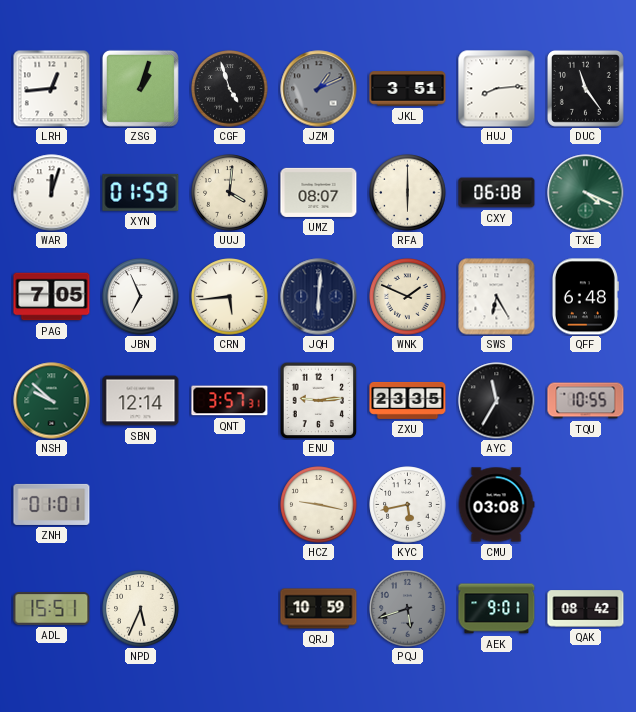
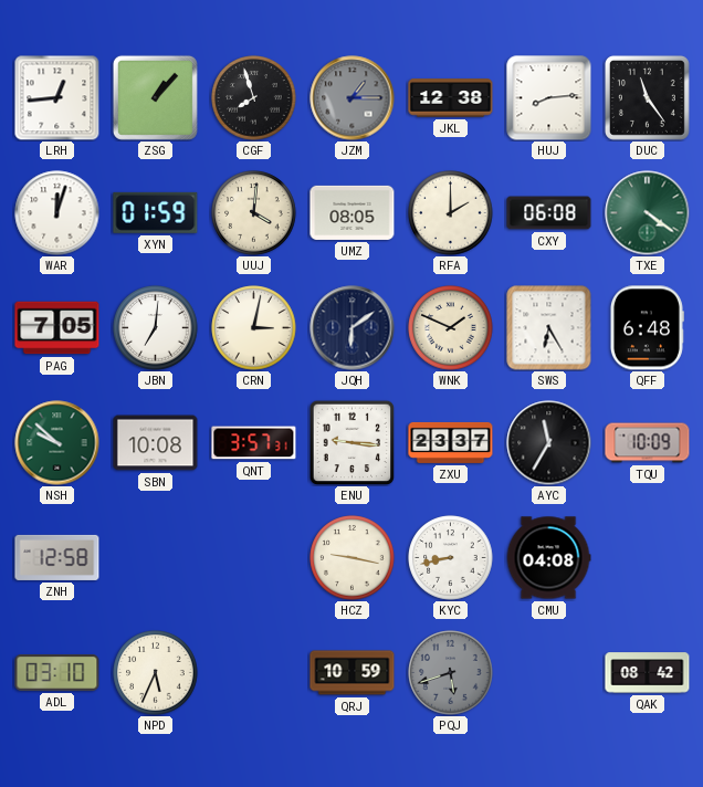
ZSG: 1:03 -> 1:07 (155, 97)
CGF: 4:57 -> 7:57 (254, 98)
JZM: 1:11 -> 1:15 (353, 98)
JKL: 3:51 -> 12:38 (451, 98)
UMZ: 08:07 -> 08:05 (353, 212)
RFA: 6:00 -> 2:00 (451, 213)
TXE: 4:19 -> 4:21 (648, 213)
JBN: 6:56 -> 7:01 (156, 328)
CRN: 5:44 -> 3:02 (254, 328)
JQH: 6:01 -> 6:09 (353, 328)
SBN: 12:14 -> 10:08 (156, 443)
ENU: 9:14 -> 9:16 (351, 442)
ZXU: 23:35 -> 23:37 (451, 442)
TQU: 10:55 -> 10:09 (648, 443)
ZNH: 01:01 -> 12:58 (57, 557)
KYC: 5:43 -> 8:43 (451, 558)
CMU: 03:08 -> 04:08 (548, 558)
ADL: 15:51 -> 03:10 (57, 673)
AEK: 9:01 -> none (497, 609)
